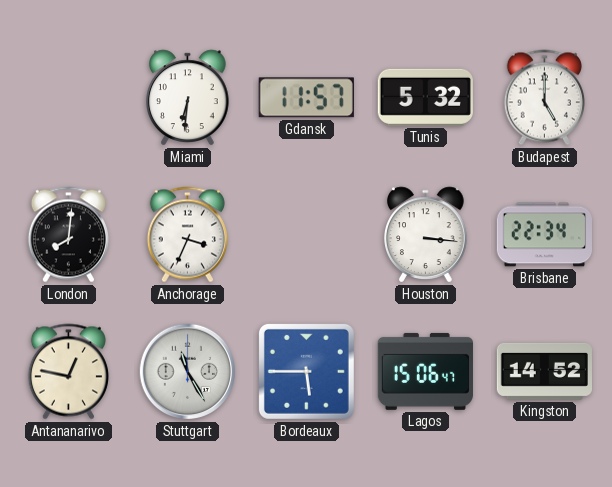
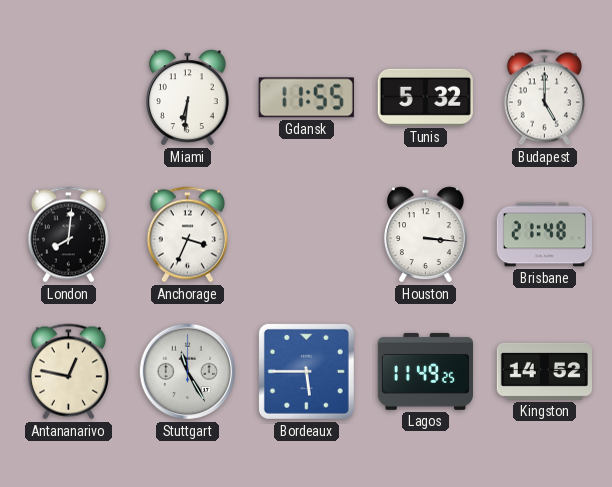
Gdansk: 11:57 -> 11:55 (306, 98)
Brisbane: 22:34 -> 21:48 (544, 235)
Lagos: 15:06 -> 11:49 (425, 371)
